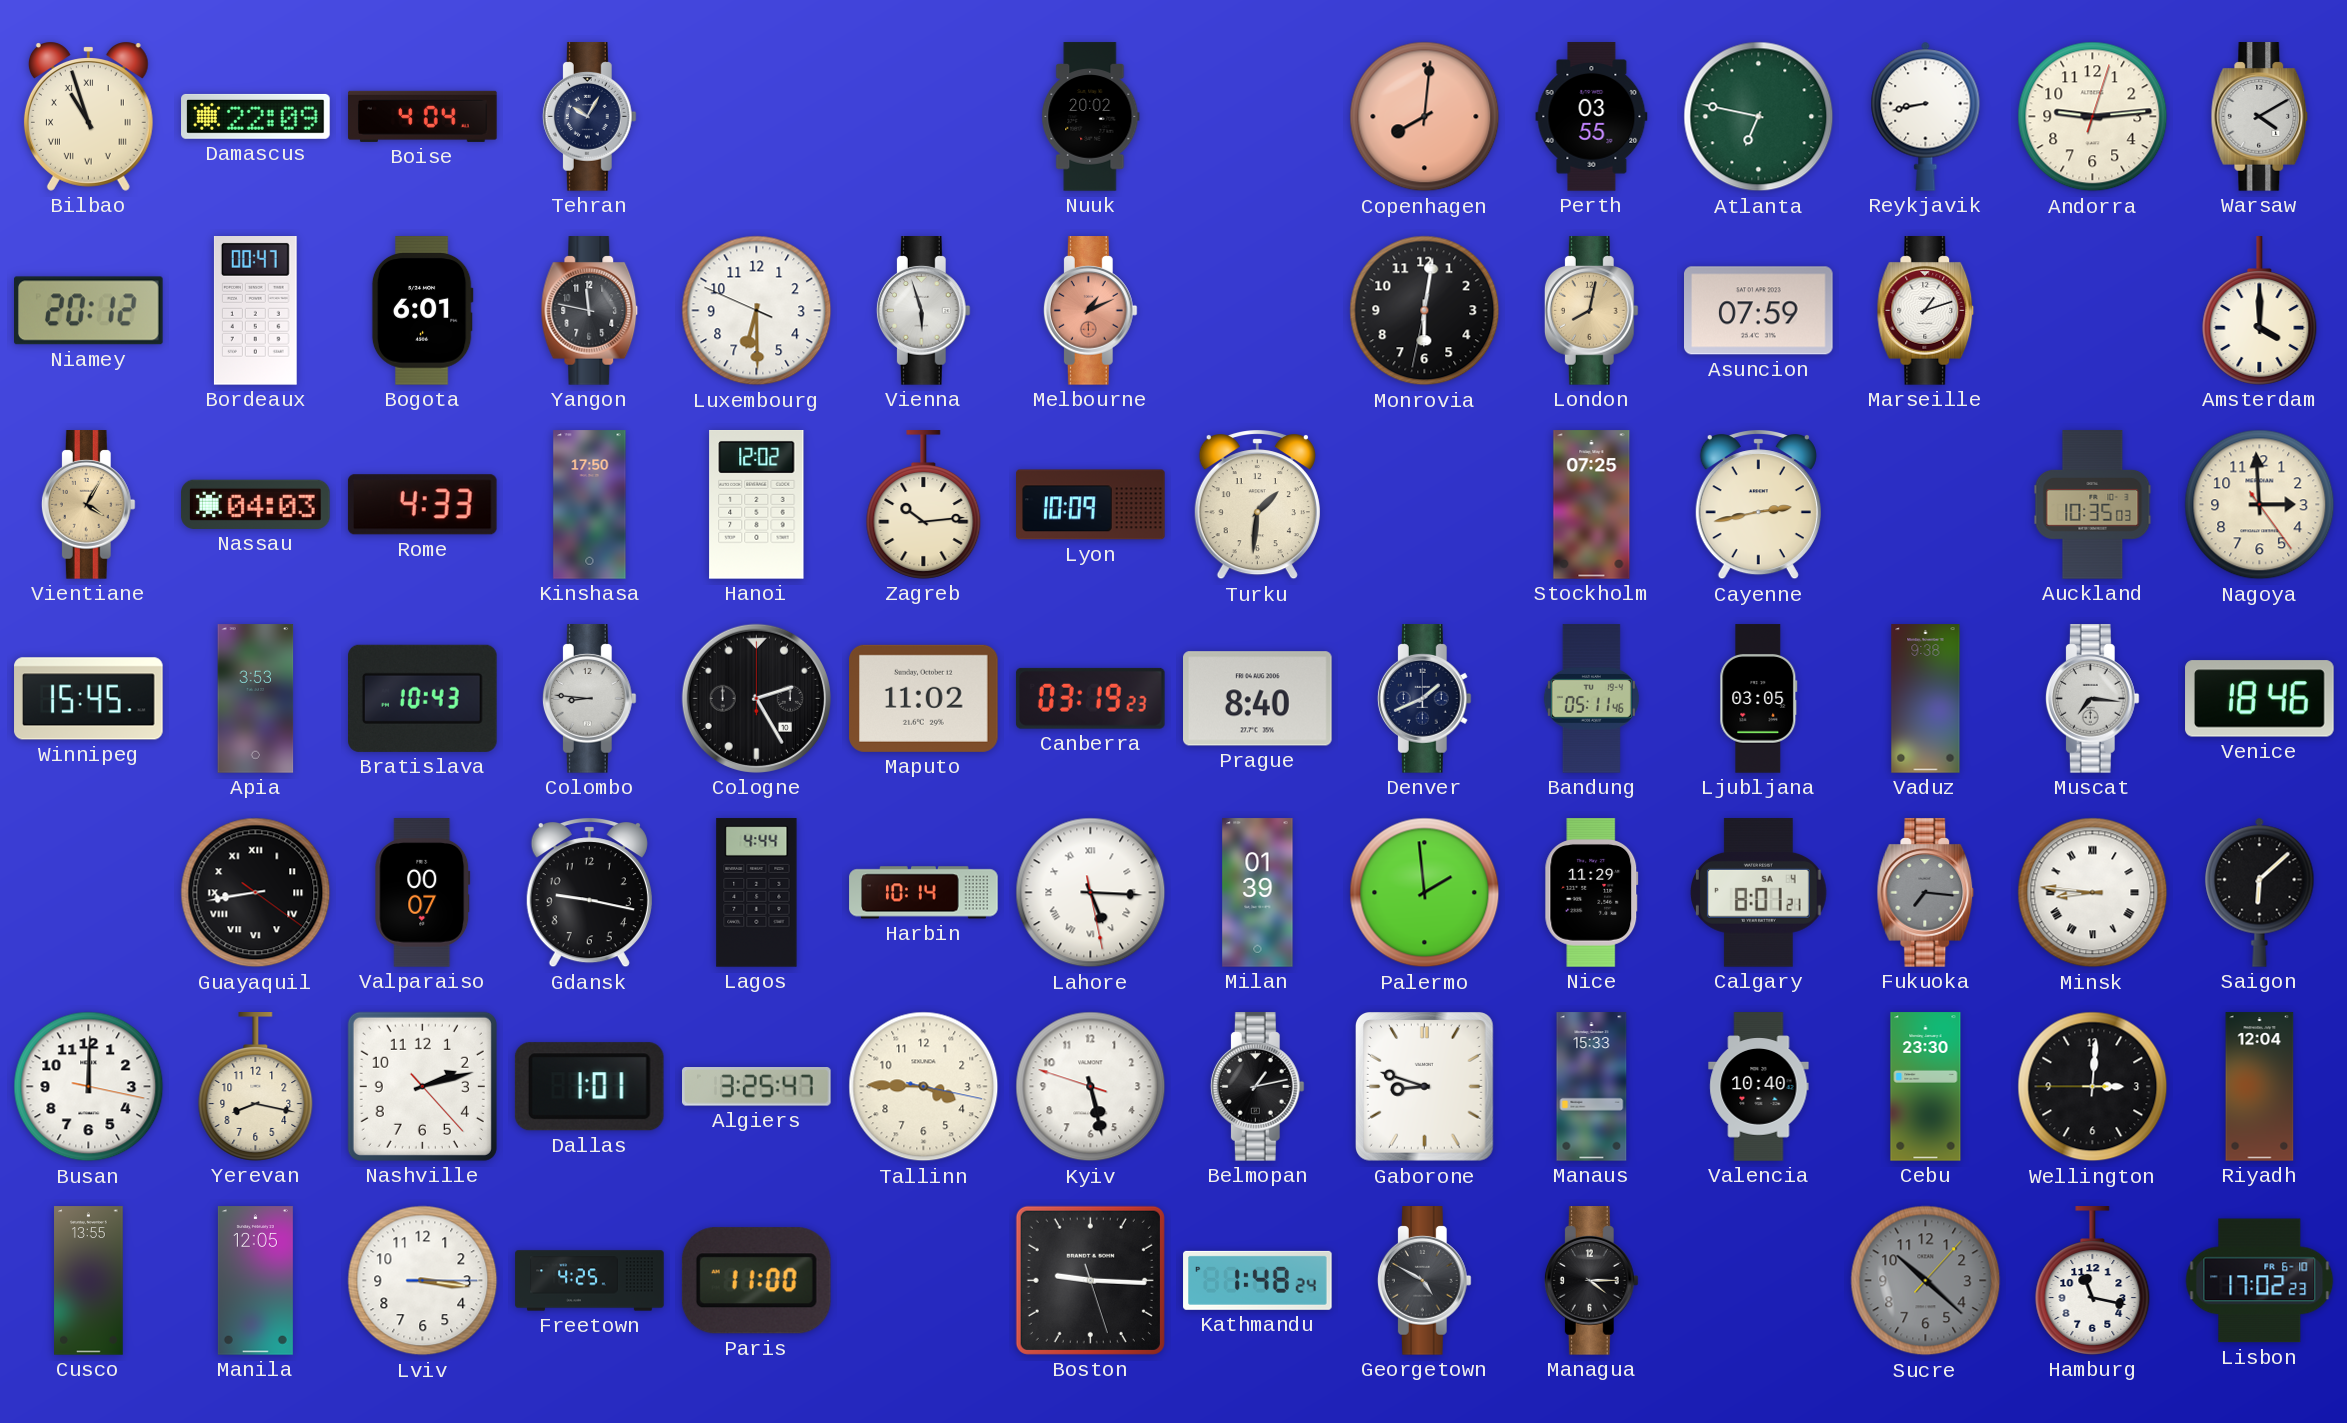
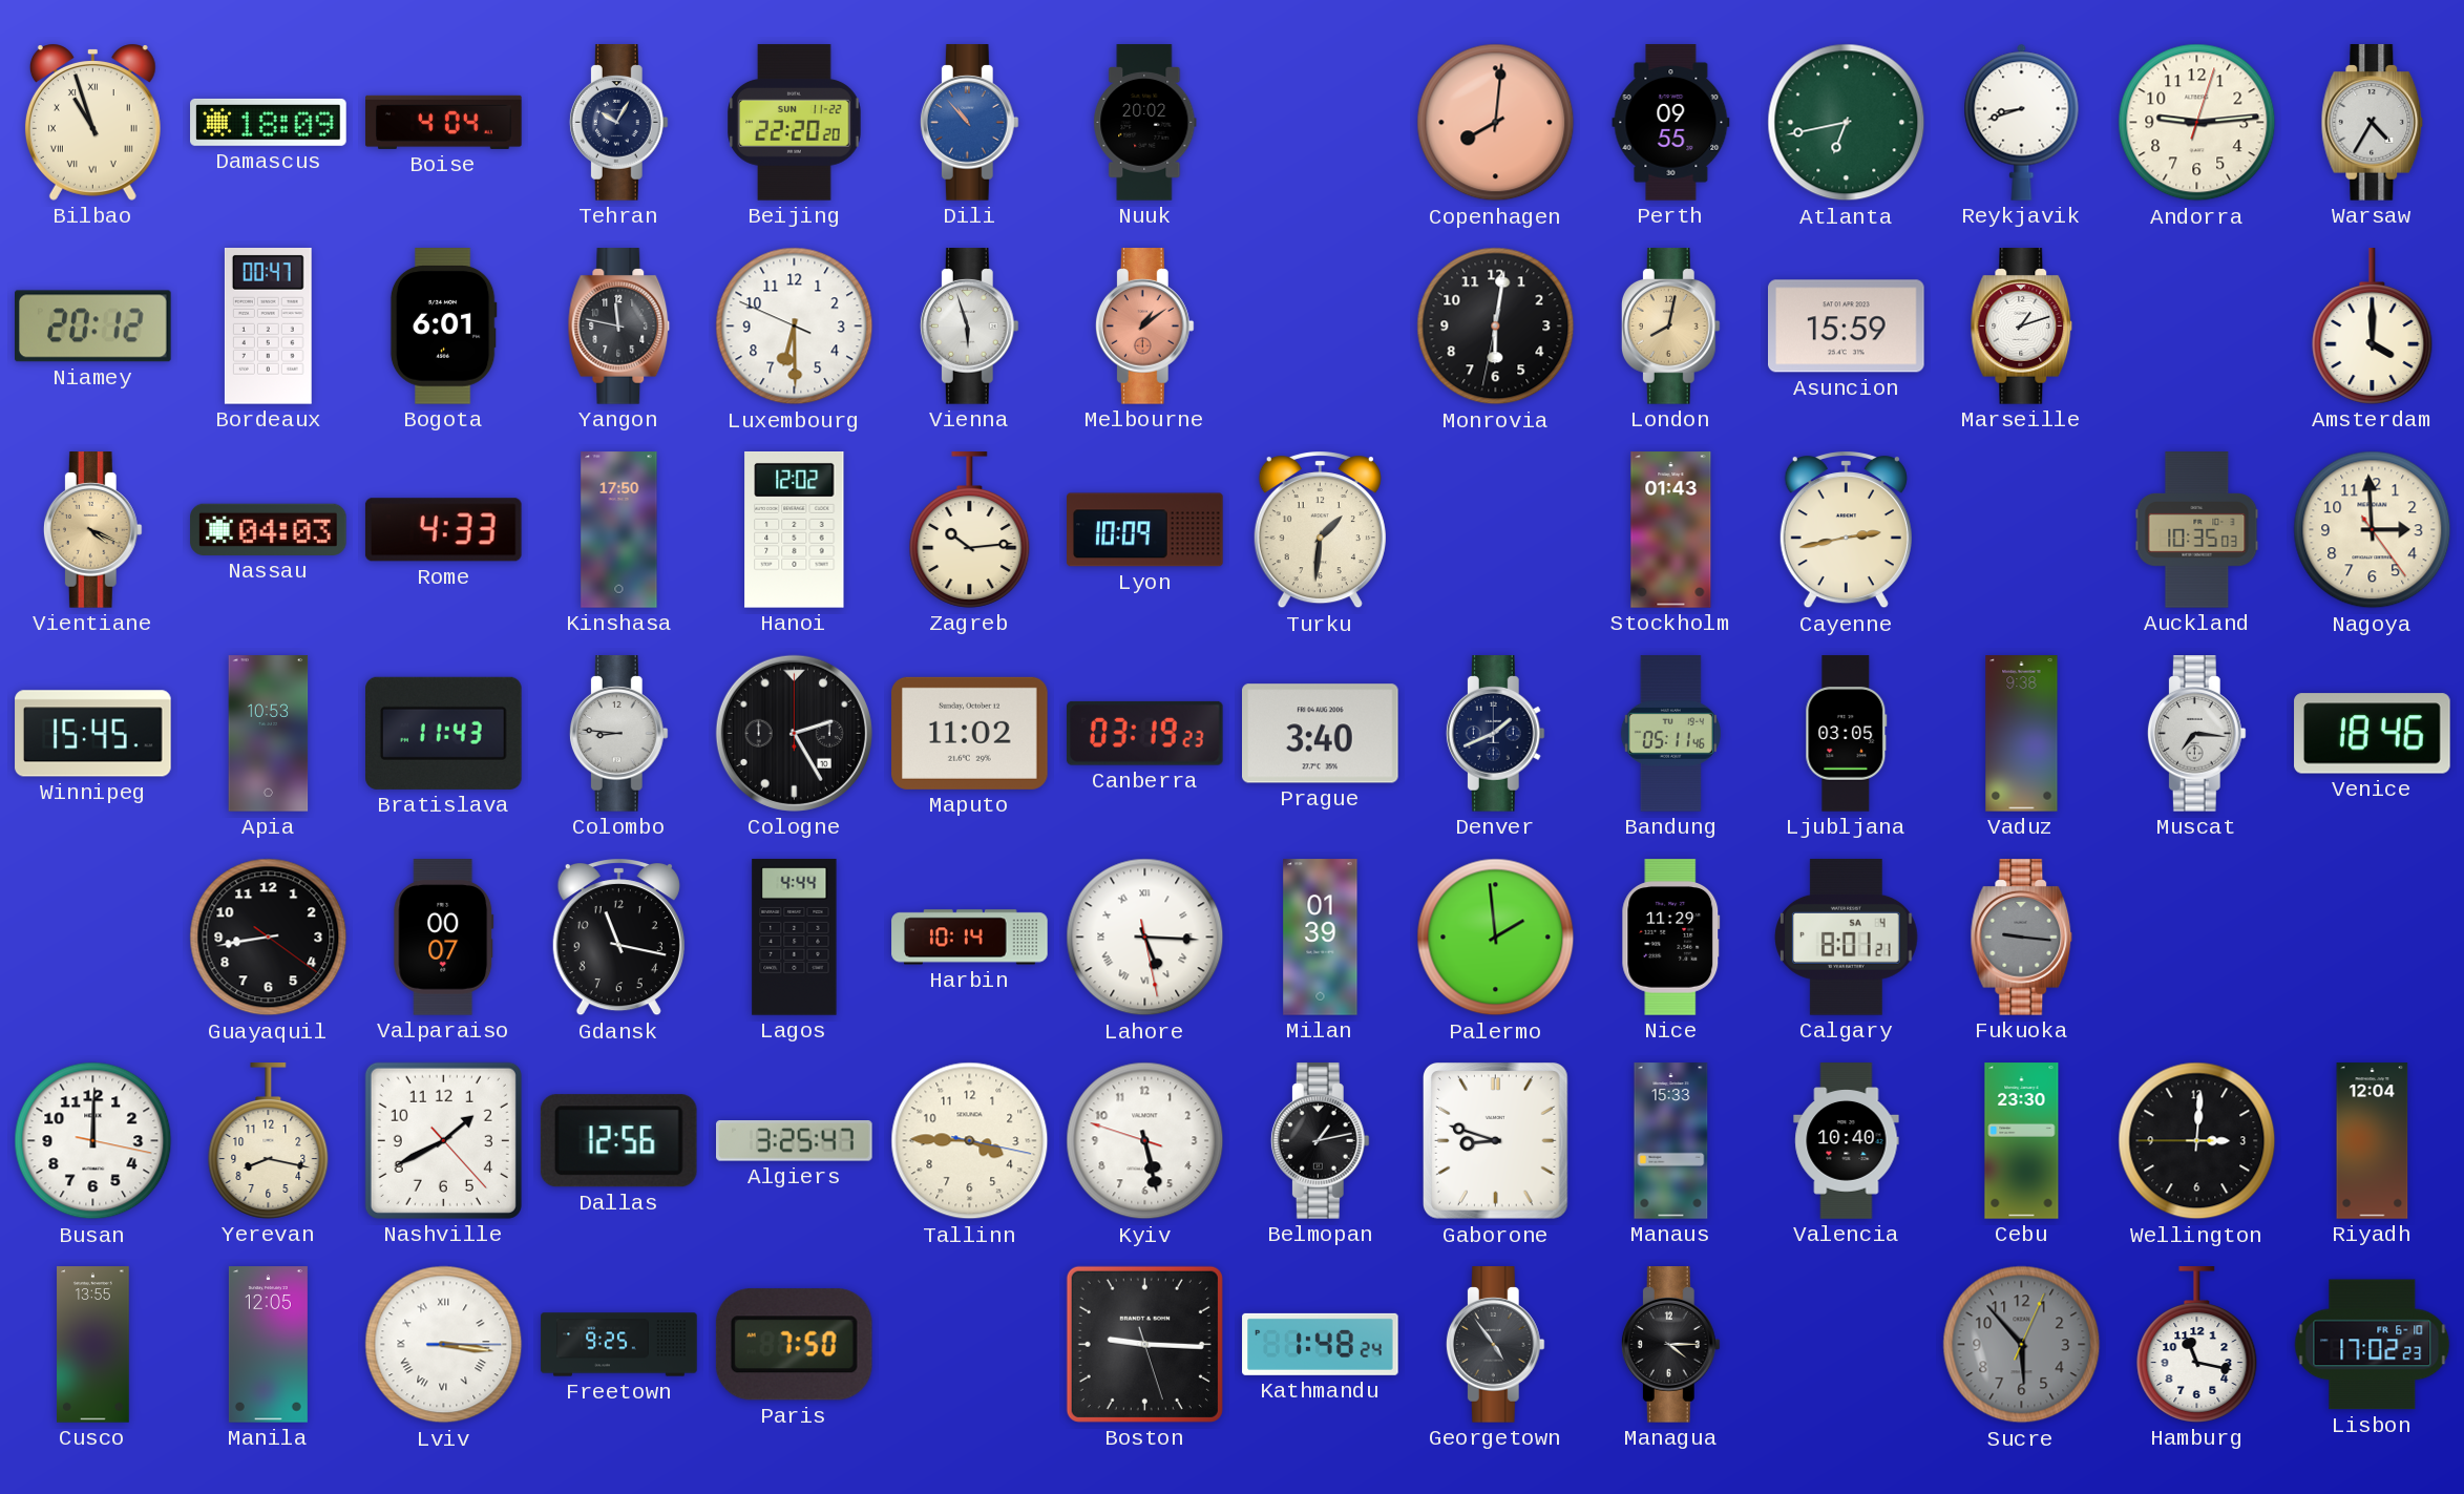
Damascus: 22:09 -> 18:09 (269, 122)
Beijing: none -> 22:20 (795, 123)
Dili: none -> 10:53 (969, 123)
Perth: 03:55 -> 09:55 (1671, 123)
Atlanta: 6:47 -> 6:43 (1847, 123)
Reykjavik: 8:43 -> 8:42 (2022, 122)
Warsaw: 4:10 -> 4:35 (2373, 123)
Melbourne: 1:11 -> 1:09 (1144, 327)
Asuncion: 07:59 -> 15:59 (1847, 327)
Vientiane: 4:05 -> 4:19 (92, 530)
Stockholm: 07:25 -> 01:43 (1671, 530)
Apia: 3:53 -> 10:53 (269, 734)
Bratislava: 10:43 -> 11:43 (444, 733)
Prague: 8:40 -> 3:40 (1321, 734)
Guayaquil numerals: Roman -> Arabic (269, 938)
Gdansk: 9:17 -> 11:17 (618, 938)
Fukuoka: 7:16 -> 9:16 (2022, 938)
Minsk: 8:46 -> none (2093, 893)
Saigon: 6:08 -> none (2260, 892)
Nashville: 2:12 -> 1:40 (443, 1140)
Dallas: 1:01 -> 12:56 (618, 1141)
Lviv numerals: Arabic -> Roman (444, 1345)
Freetown: 4:25 -> 9:25 (619, 1345)
Paris: 11:00 -> 7:50 (794, 1345)
Georgetown: 4:50 -> 4:54 (1495, 1345)
Sucre: 10:22 -> 5:53 (2022, 1345)
